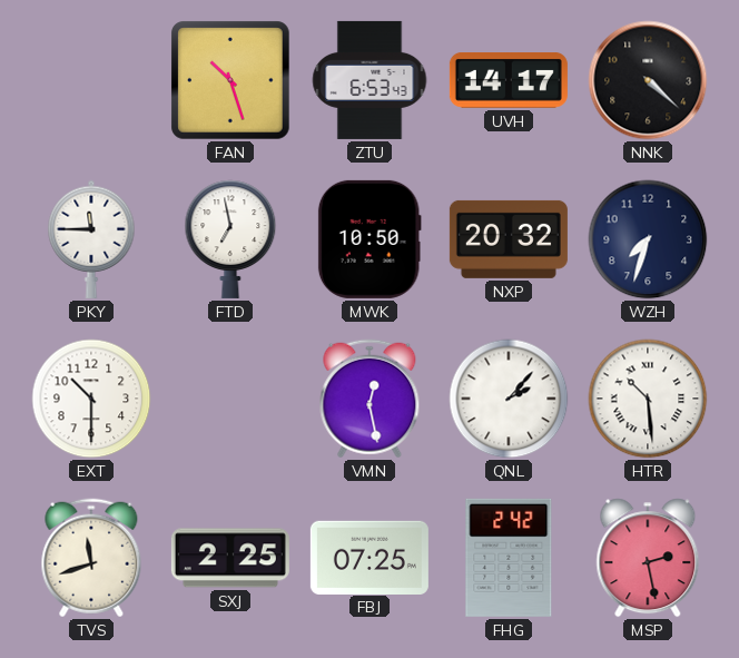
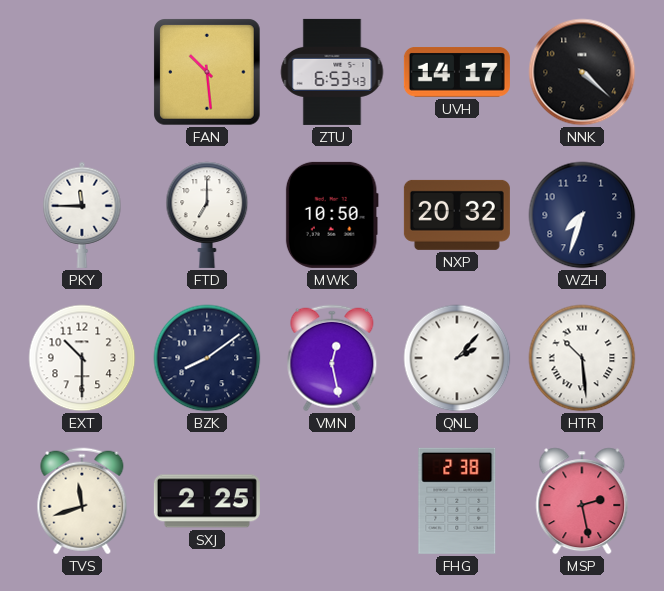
FAN: 10:27 -> 10:29 (207, 72)
FTD: 6:58 -> 7:00 (207, 215)
BZK: none -> 8:09 (207, 358)
FBJ: 07:25 -> none (369, 557)
FHG: 2:42 -> 2:38 (457, 501)
